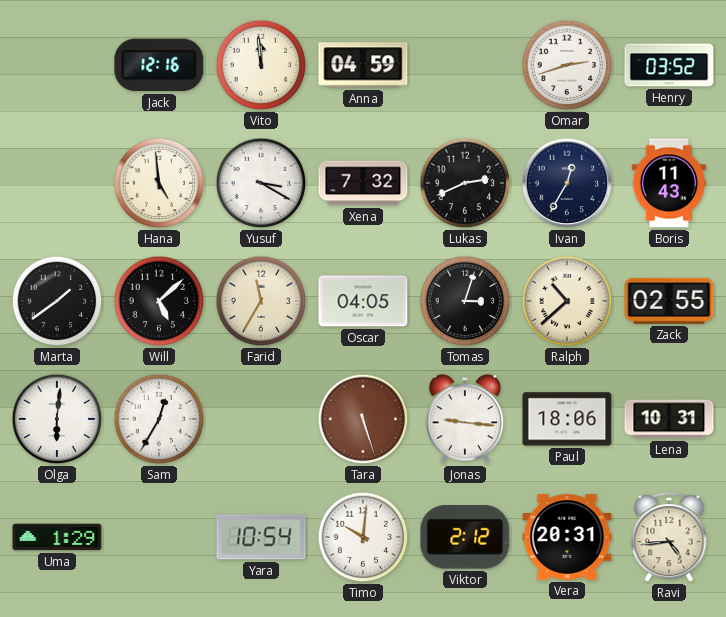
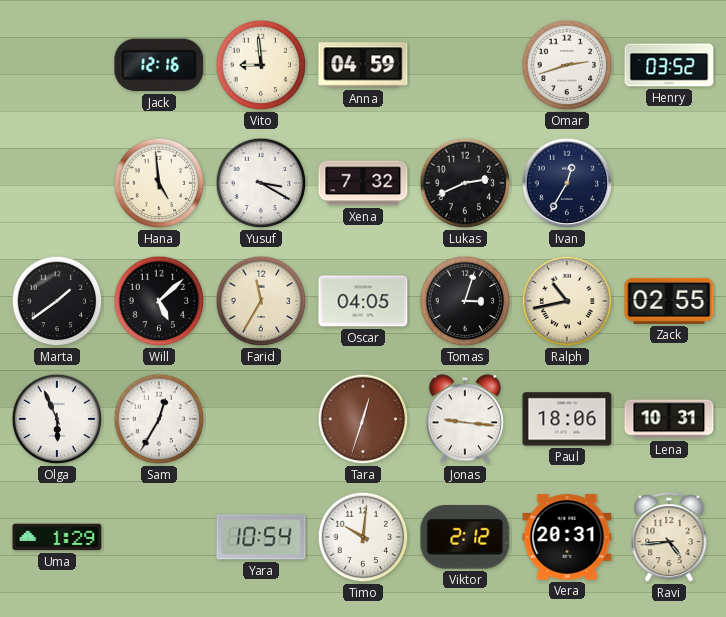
Vito: 11:59 -> 8:59 (261, 65)
Boris: 11:43 -> none (669, 183)
Ralph: 10:38 -> 10:43 (567, 301)
Olga: 6:01 -> 5:56 (57, 419)
Tara: 5:27 -> 12:33 (363, 419)
